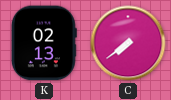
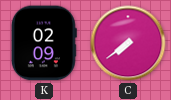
K: 02:13 -> 02:09 (44, 43)
